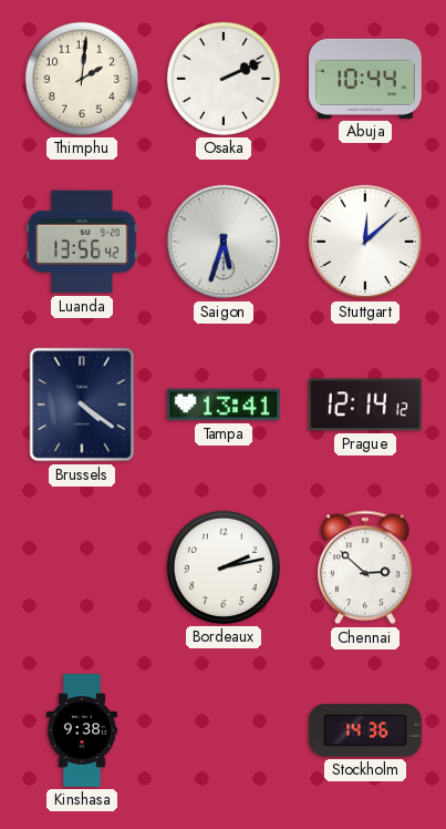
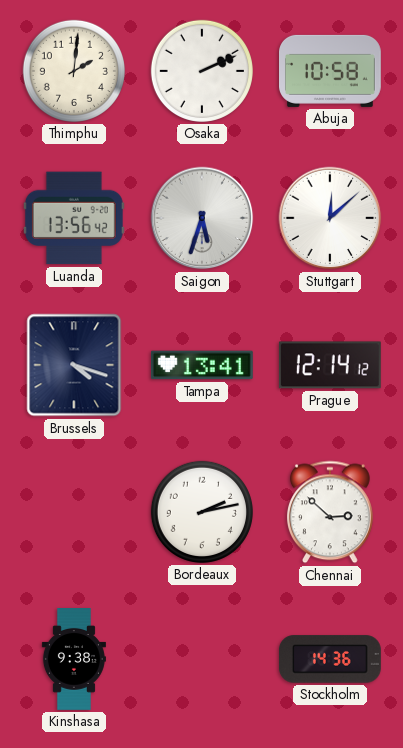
Abuja: 10:44 -> 10:58 (331, 71)
Brussels: 4:21 -> 4:18 (74, 365)
